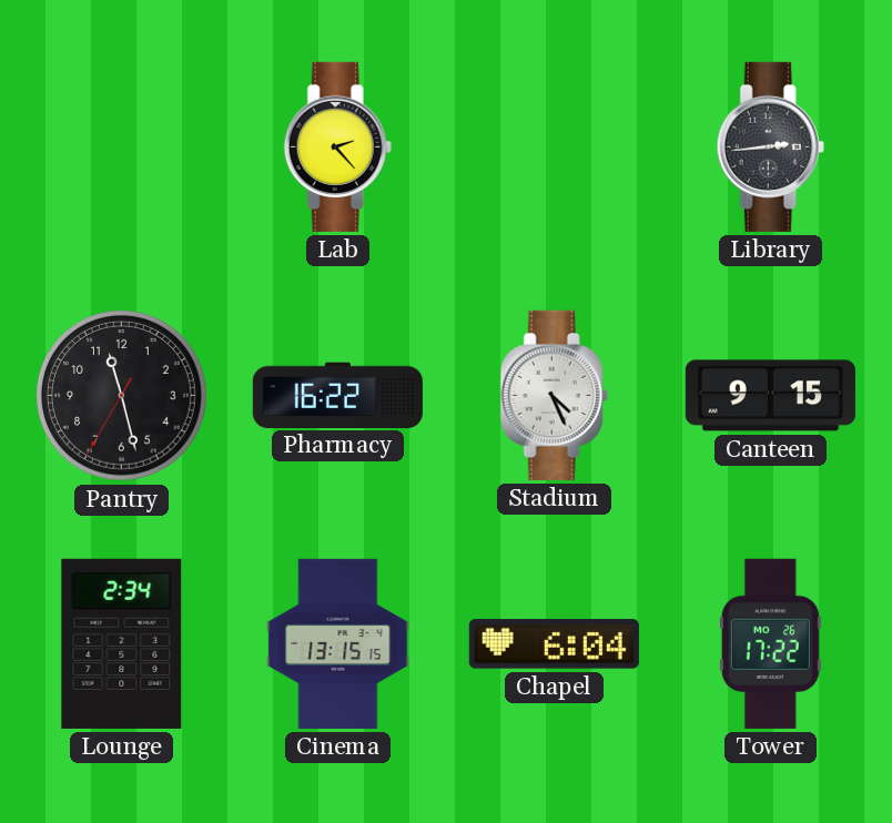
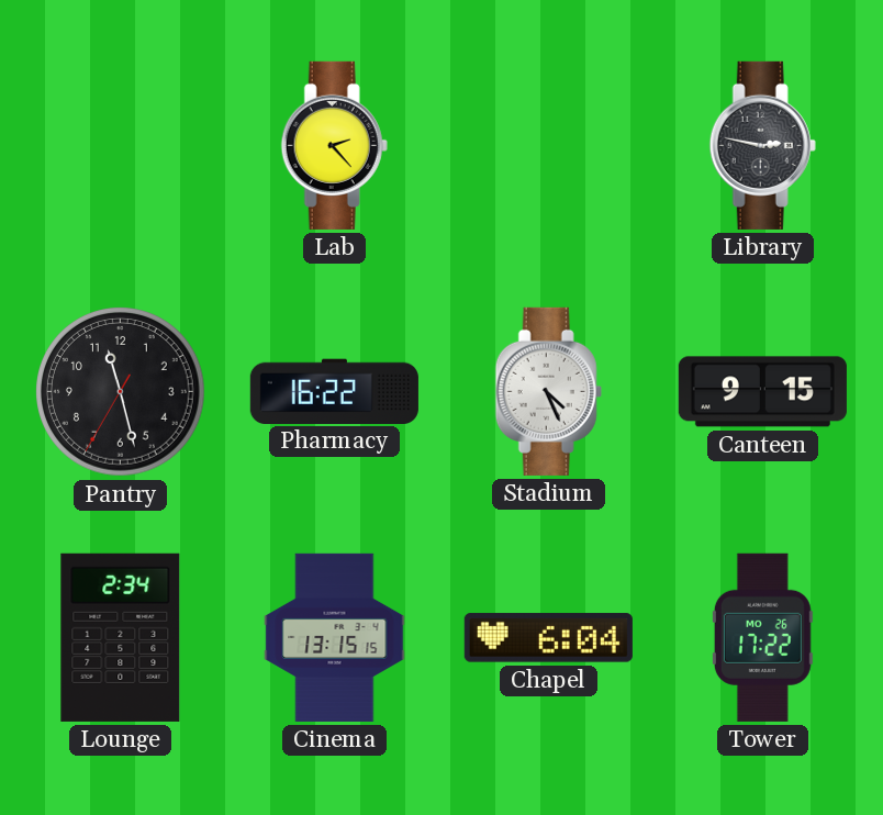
Library: 2:44 -> 2:47 (762, 145)
